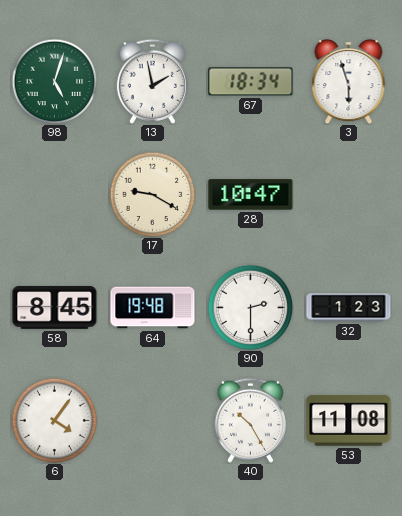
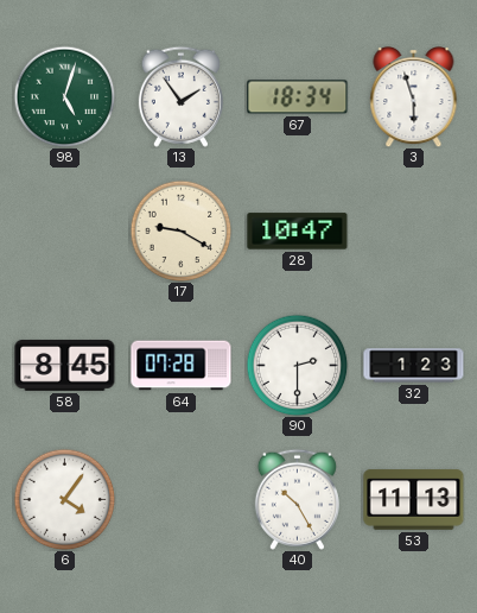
13: 1:58 -> 1:54 (180, 96)
64: 19:48 -> 07:28 (182, 366)
53: 11:08 -> 11:13 (414, 500)
